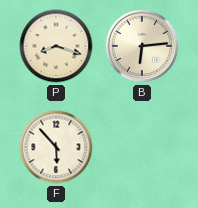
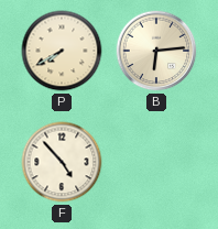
P: 8:18 -> 7:40 (62, 51)
F: 5:53 -> 4:53 (62, 162)
